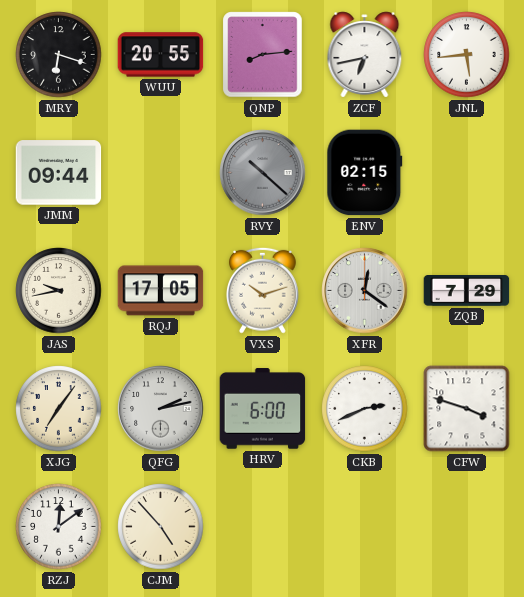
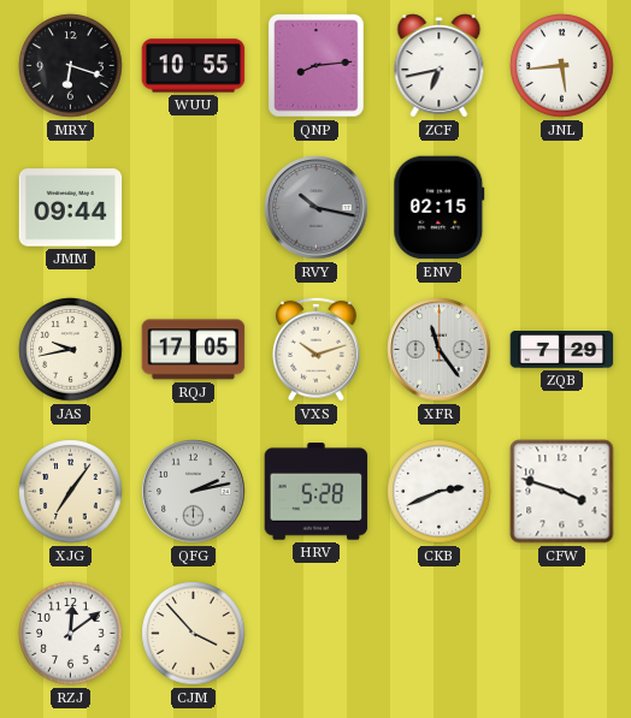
WUU: 20:55 -> 10:55 (194, 66)
RVY: 10:22 -> 10:17 (317, 208)
XFR: 12:21 -> 11:24 (440, 350)
HRV: 6:00 -> 5:28 (317, 492)
CJM: 4:53 -> 3:53 (194, 634)
